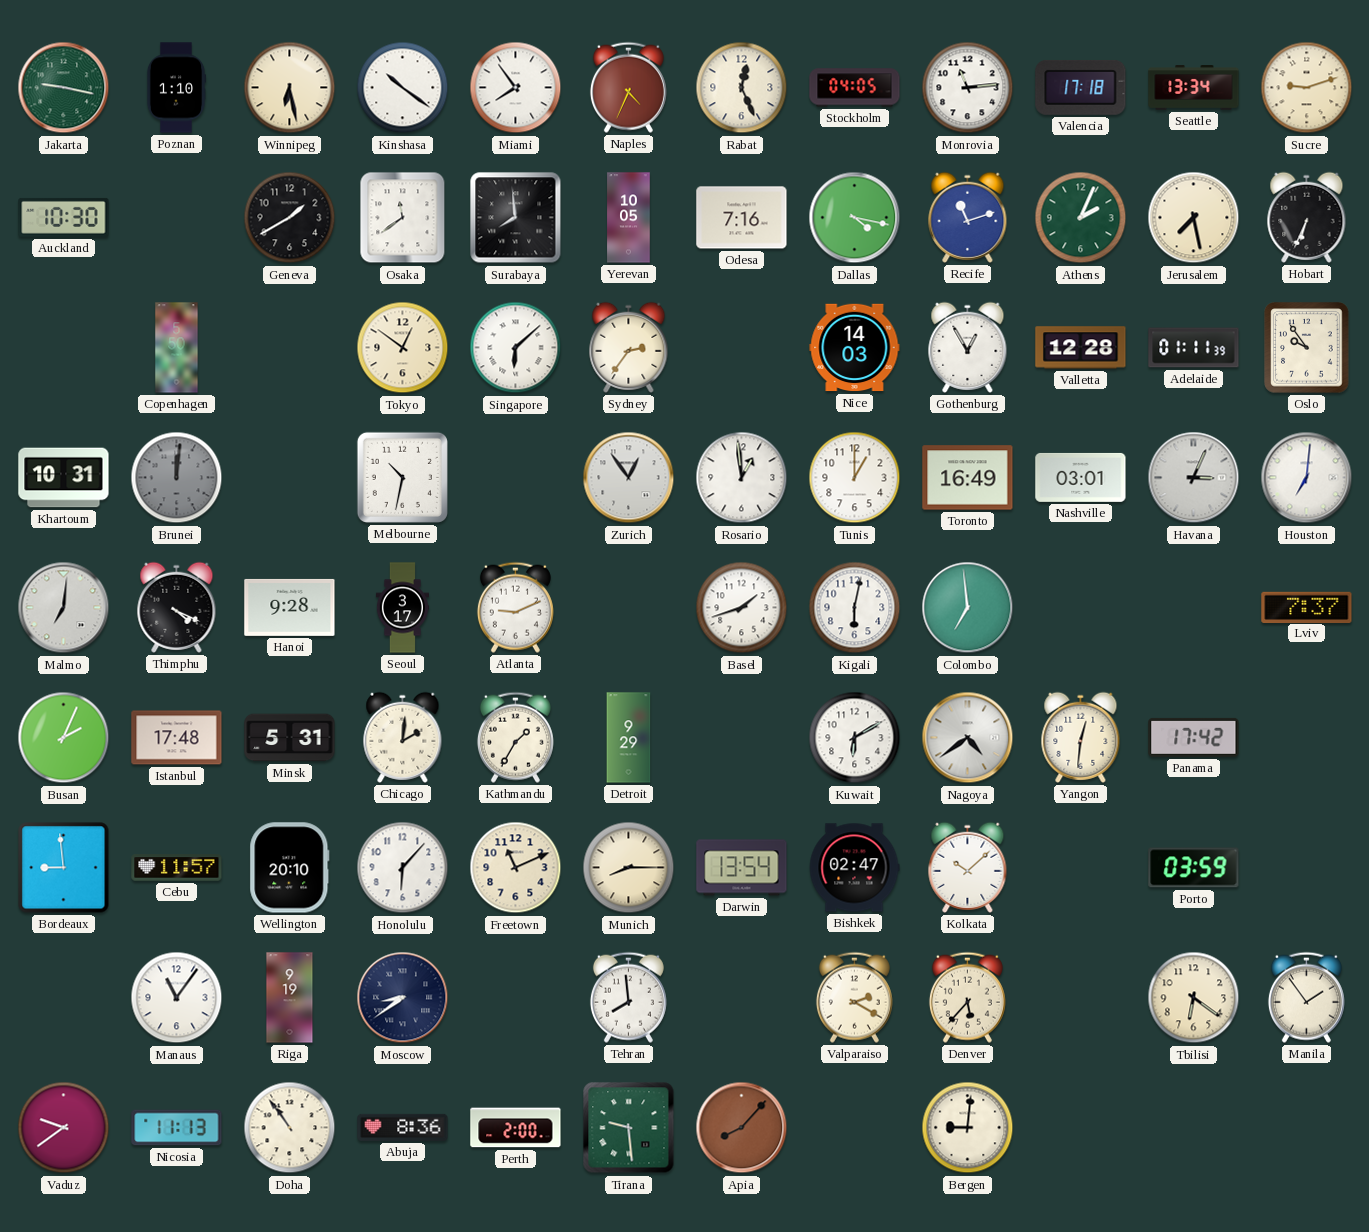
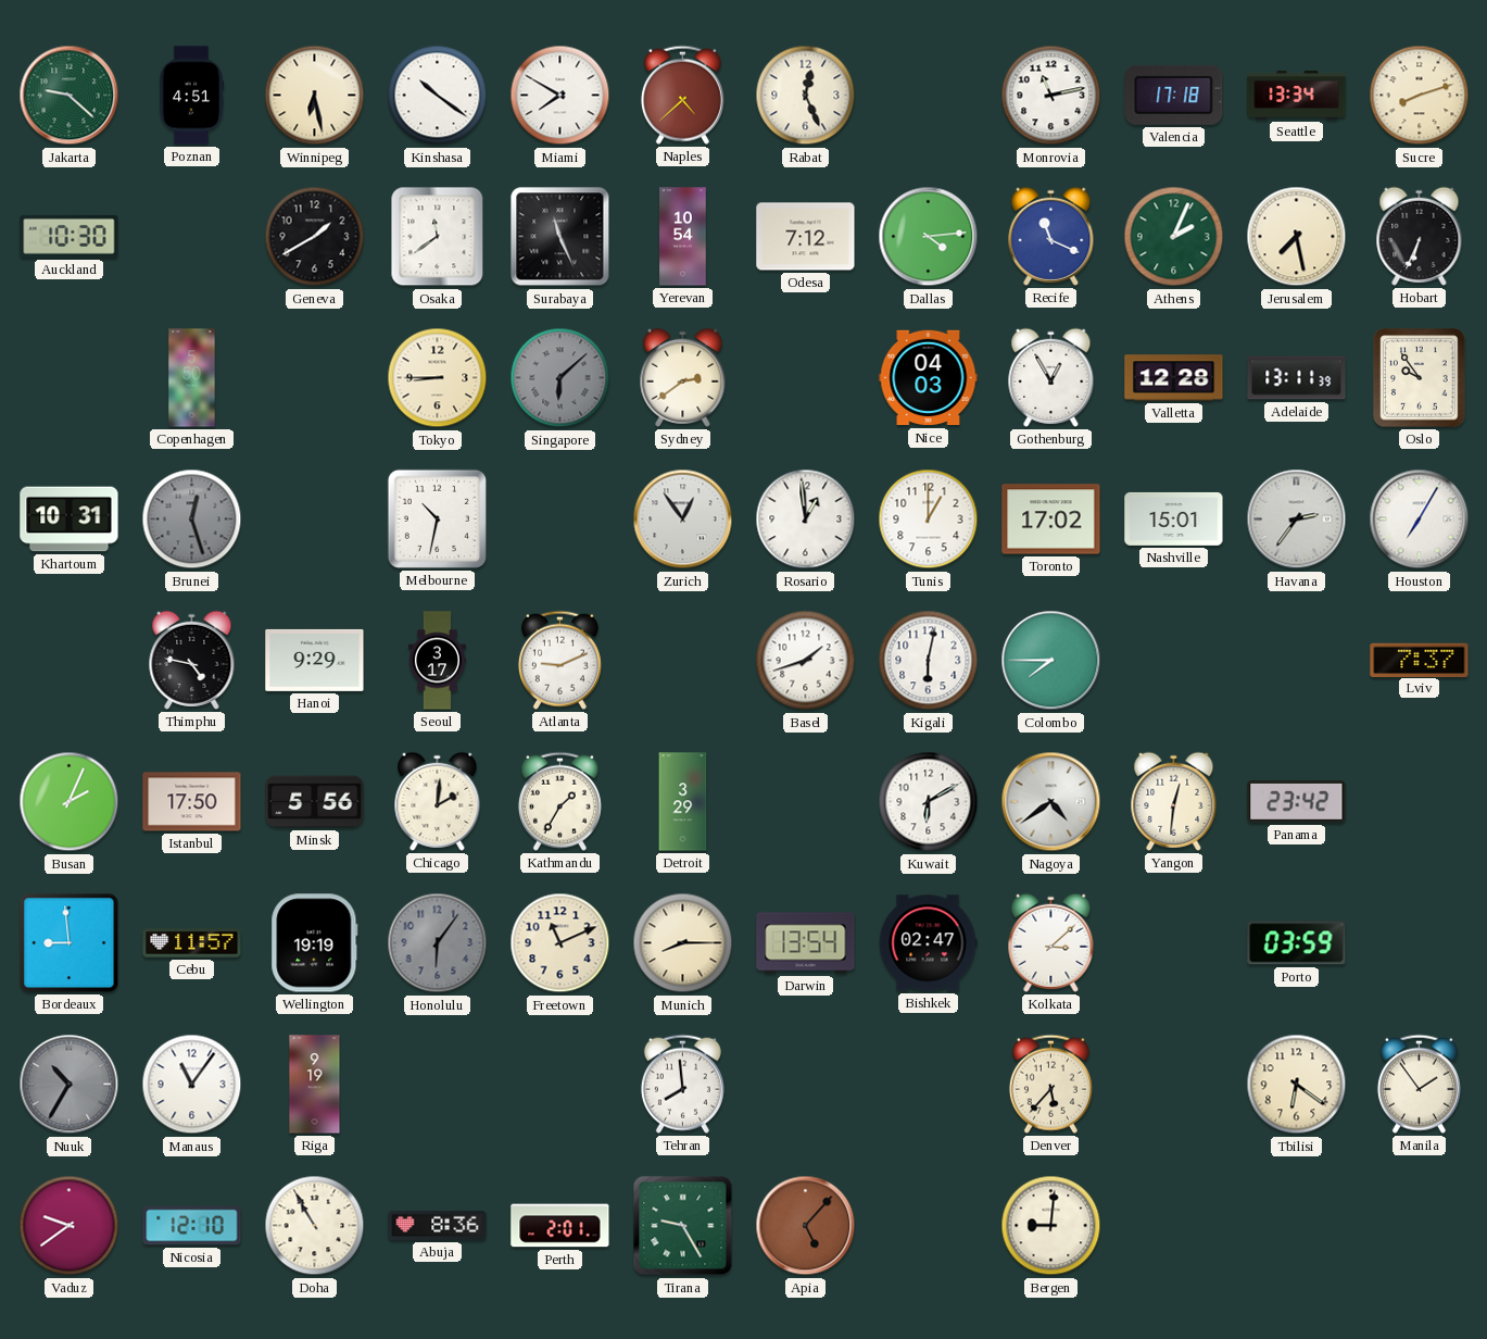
Jakarta: 9:17 -> 9:22 (70, 96)
Poznan: 1:10 -> 4:51 (191, 96)
Miami: 7:54 -> 7:50 (560, 96)
Naples: 4:34 -> 4:38 (682, 95)
Stockholm: 04:05 -> none (855, 88)
Monrovia: 11:14 -> 11:13 (1051, 96)
Sucre: 9:12 -> 8:12 (1420, 96)
Surabaya: 7:59 -> 11:26 (560, 237)
Yerevan: 10:05 -> 10:54 (683, 237)
Odesa: 7:16 -> 7:12 (806, 237)
Dallas: 4:17 -> 4:14 (929, 237)
Recife: 11:12 -> 11:19 (1051, 236)
Tokyo: 12:51 -> 8:45 (438, 378)
Singapore dial: white -> grey (560, 378)
Sydney: 2:36 -> 2:39 (683, 377)
Nice: 14:03 -> 04:03 (929, 378)
Adelaide: 01:11 -> 13:11 (1297, 378)
Brunei: 12:01 -> 12:27 (192, 520)
Toronto: 16:49 -> 17:02 (1051, 520)
Nashville: 03:01 -> 15:01 (1174, 518)
Havana: 3:04 -> 2:36 (1297, 520)
Houston: 7:01 -> 7:05 (1420, 520)
Malmo: 7:01 -> none (64, 608)
Thimphu: 4:19 -> 4:47 (192, 660)
Hanoi: 9:28 -> 9:29 (315, 660)
Colombo: 6:59 -> 7:45 (1051, 661)
Istanbul: 17:48 -> 17:50 (192, 802)
Minsk: 5:31 -> 5:56 (315, 802)
Detroit: 9:29 -> 3:29 (683, 802)
Panama: 17:42 -> 23:42 (1297, 801)
Wellington: 20:10 -> 19:19 (315, 943)
Honolulu: 6:07 -> 6:06 (438, 943)
Honolulu dial: white -> grey (438, 943)
Kolkata: 10:08 -> 3:08 (1051, 942)
Nuuk: none -> 10:35 (70, 1085)
Moscow: 8:39 -> none (403, 998)
Valparaiso: 2:20 -> none (854, 997)
Nicosia: 11:13 -> 12:10 (192, 1226)
Doha: 10:54 -> 10:55 (315, 1226)
Perth: 2:00 -> 2:01 (560, 1226)
Tirana: 9:29 -> 9:25 (683, 1226)
Apia: 8:07 -> 5:07 (806, 1226)
